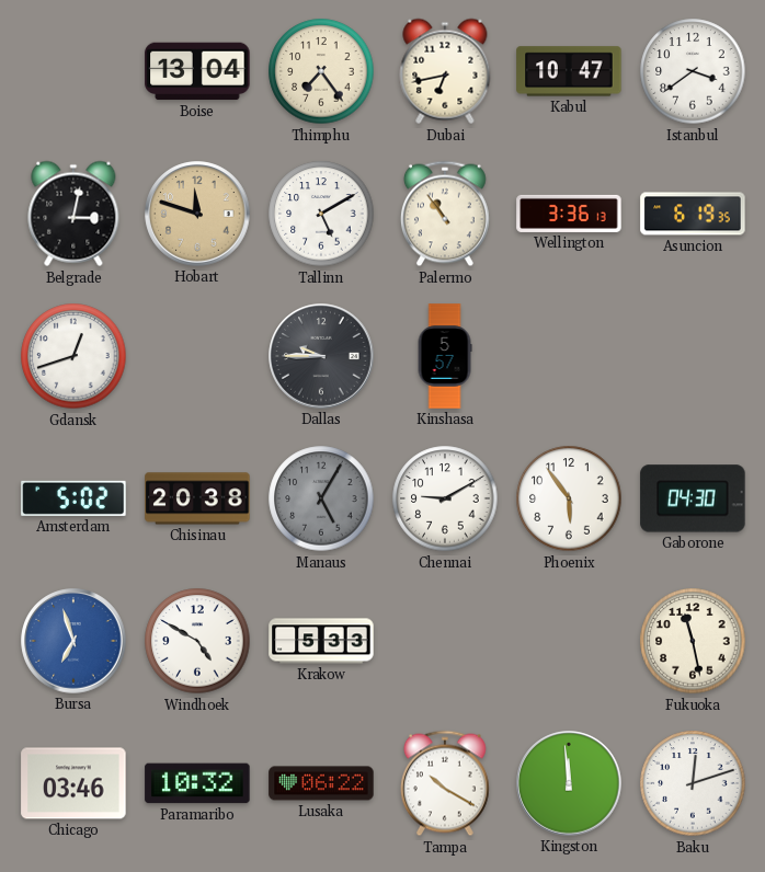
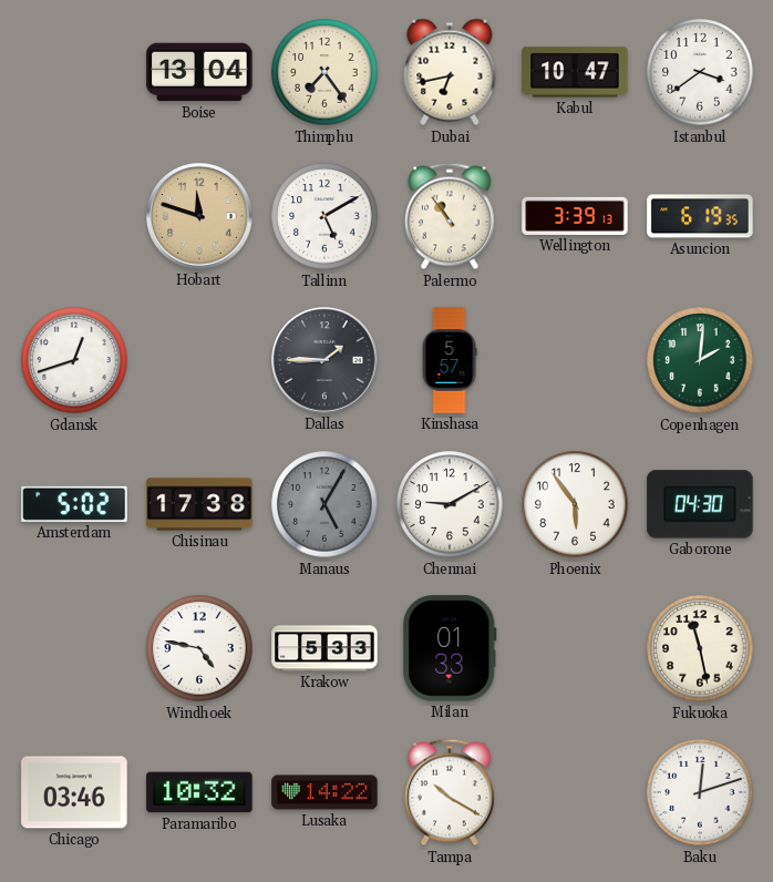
Belgrade: 3:02 -> none (73, 214)
Wellington: 3:36 -> 3:39 (575, 216)
Dallas: 9:45 -> 1:45 (324, 360)
Copenhagen: none -> 2:01 (700, 360)
Chisinau: 20:38 -> 17:38 (199, 504)
Bursa: 6:57 -> none (73, 641)
Windhoek: 4:50 -> 4:47 (199, 648)
Milan: none -> 01:33 (450, 648)
Lusaka: 06:22 -> 14:22 (324, 792)
Kingston: 11:59 -> none (569, 783)
